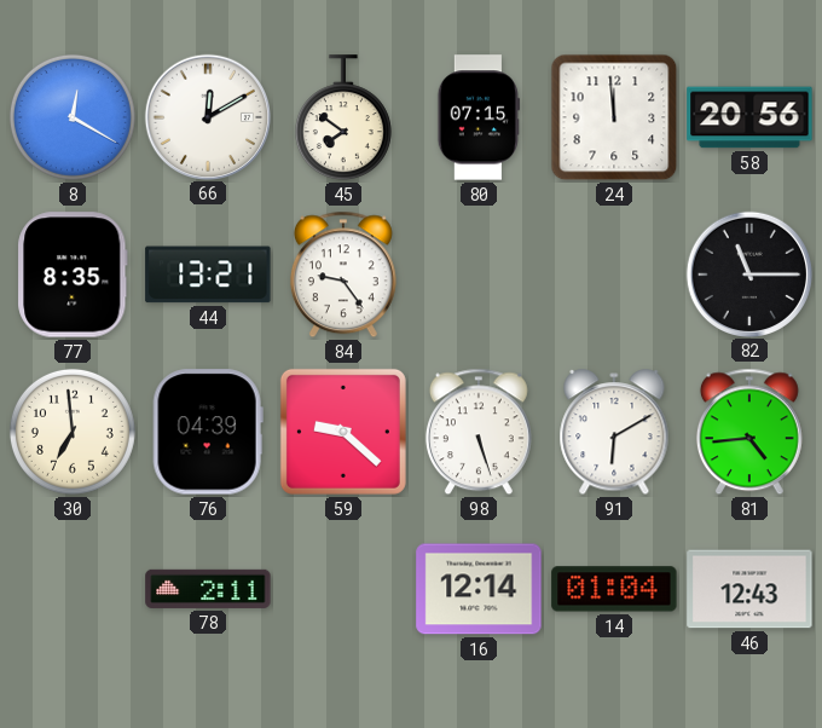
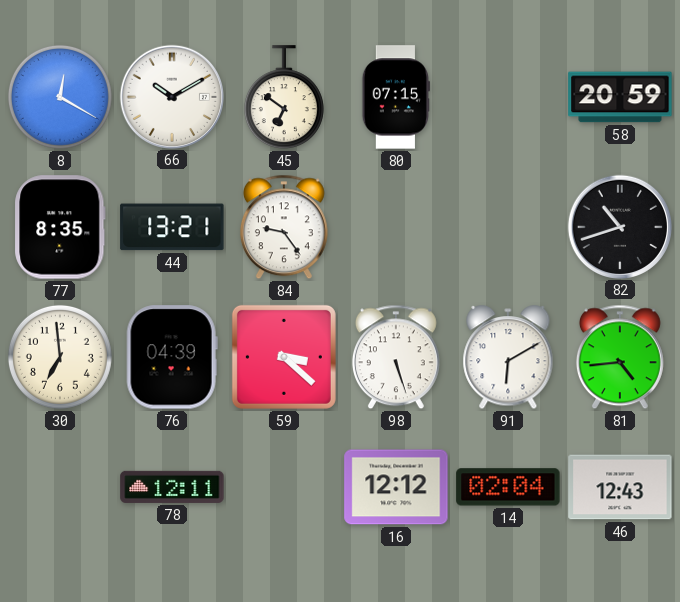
66: 12:10 -> 10:10 (171, 96)
45: 7:51 -> 6:51 (284, 98)
24: 11:59 -> none (614, 117)
58: 20:56 -> 20:59 (620, 97)
82: 11:15 -> 10:42 (619, 226)
59: 9:22 -> 3:22 (284, 357)
78: 2:11 -> 12:11 (172, 487)
16: 12:14 -> 12:12 (396, 487)
14: 01:04 -> 02:04 (508, 487)
